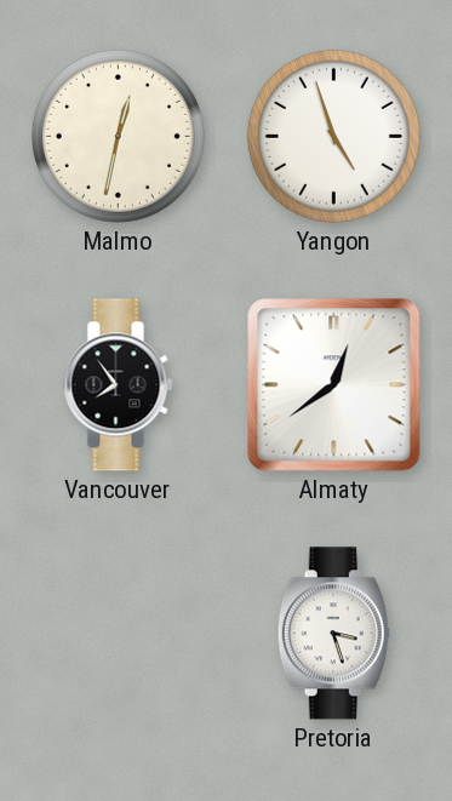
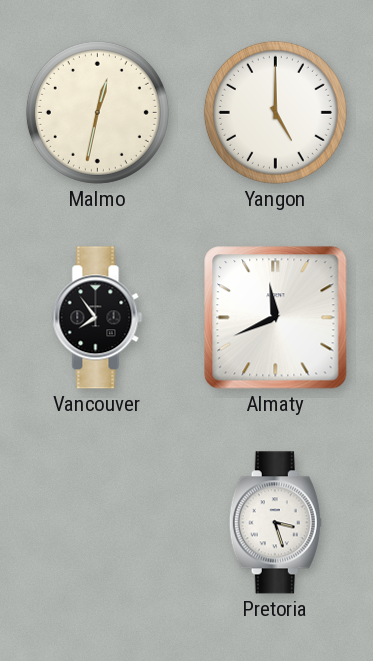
Yangon: 4:57 -> 5:00 (275, 112)
Almaty: 12:39 -> 11:41 (276, 318)
